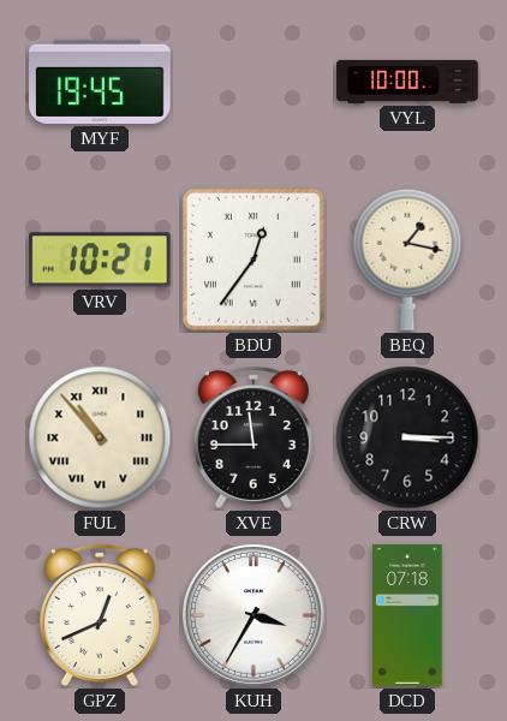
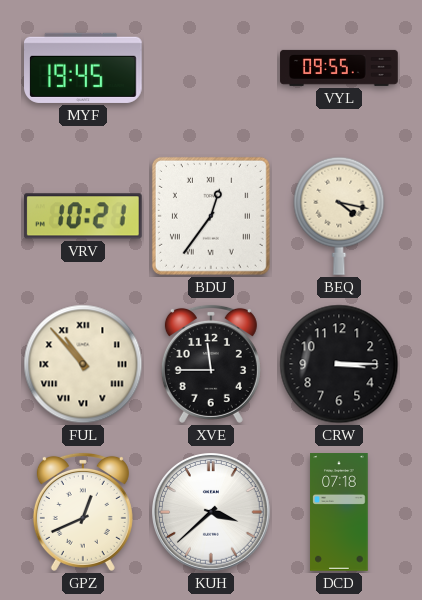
VYL: 10:00 -> 09:55 (339, 68)
BEQ: 1:17 -> 4:17 (339, 216)
KUH: 3:35 -> 3:38 (212, 513)
